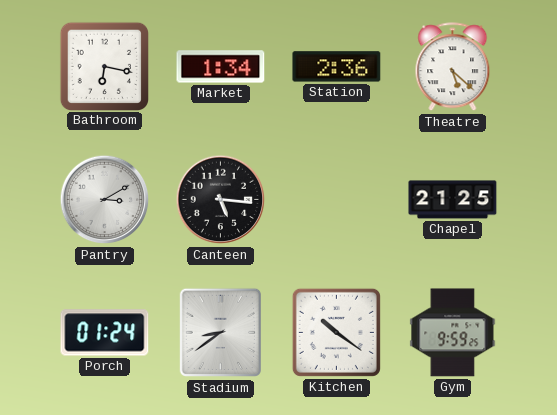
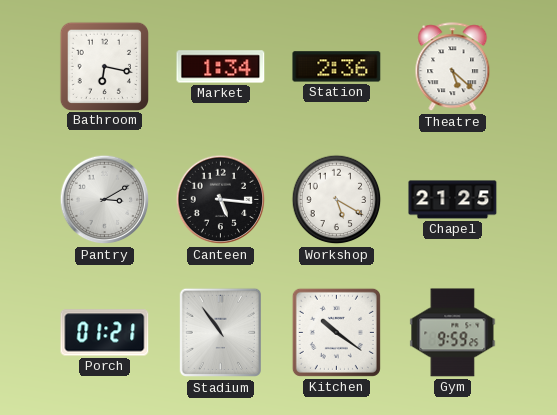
Workshop: none -> 5:20 (337, 200)
Porch: 01:24 -> 01:21 (105, 333)
Stadium: 8:39 -> 10:54 (220, 333)
